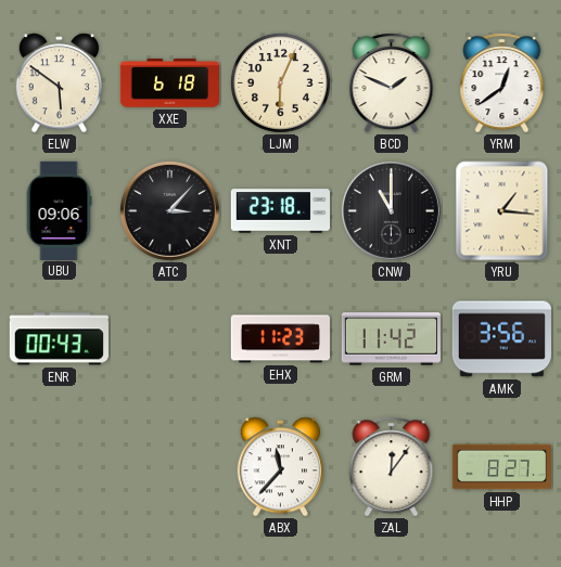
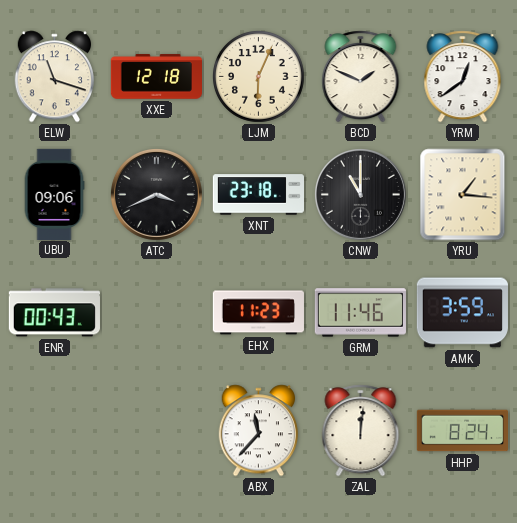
ELW: 5:51 -> 11:18 (54, 77)
XXE: 6:18 -> 12:18 (156, 77)
ATC: 3:07 -> 3:41 (156, 194)
GRM: 11:42 -> 11:46 (360, 313)
AMK: 3:56 -> 3:59 (462, 313)
ZAL: 12:06 -> 12:01 (361, 431)
HHP: 8:27 -> 8:24 (462, 431)
